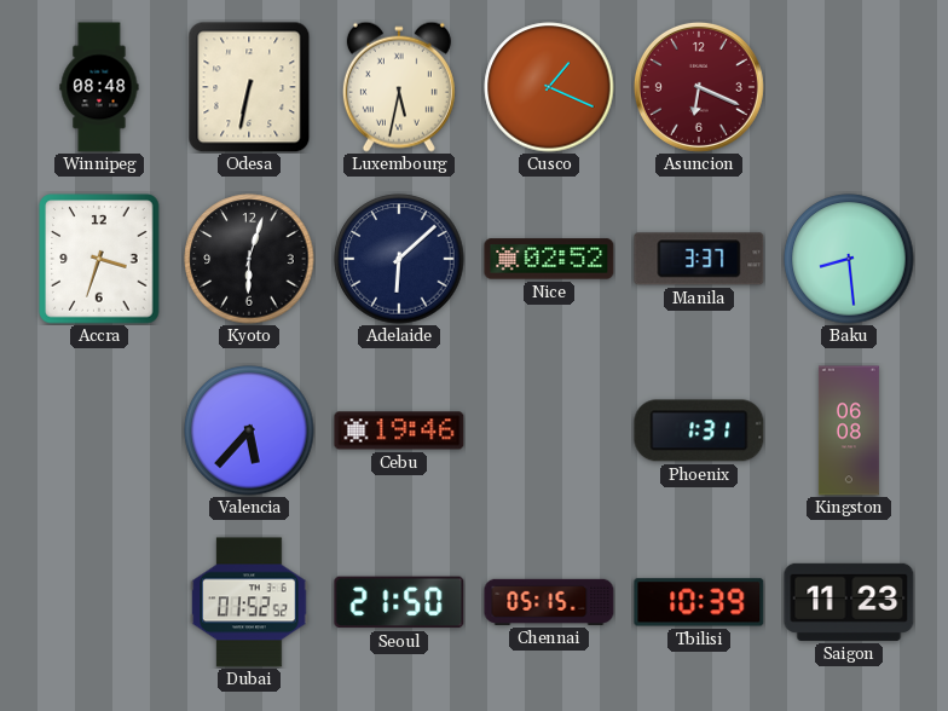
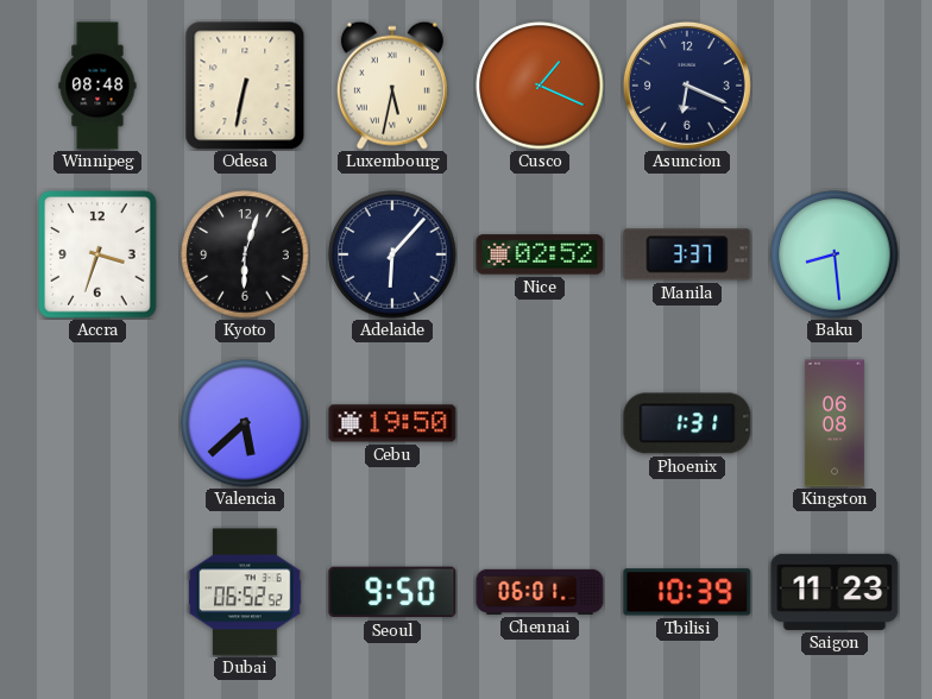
Asuncion dial: burgundy -> navy (687, 86)
Adelaide: 6:08 -> 6:07 (392, 254)
Valencia: 5:37 -> 5:38 (245, 423)
Cebu: 19:46 -> 19:50 (392, 423)
Dubai: 01:52 -> 06:52 (245, 592)
Seoul: 21:50 -> 9:50 (392, 592)
Chennai: 05:15 -> 06:01 (540, 592)
